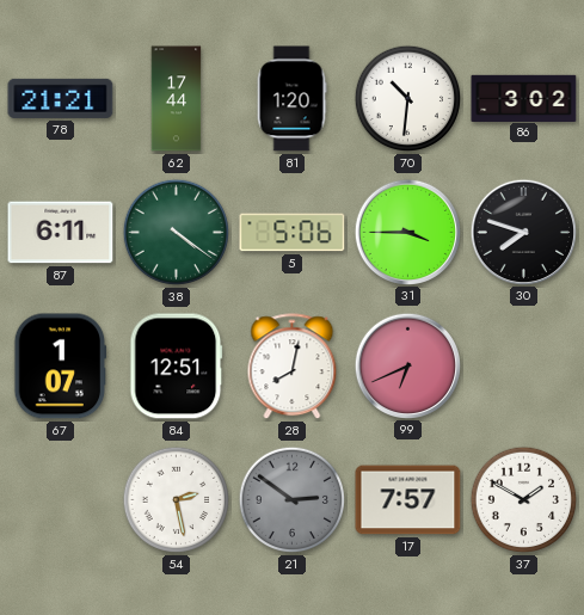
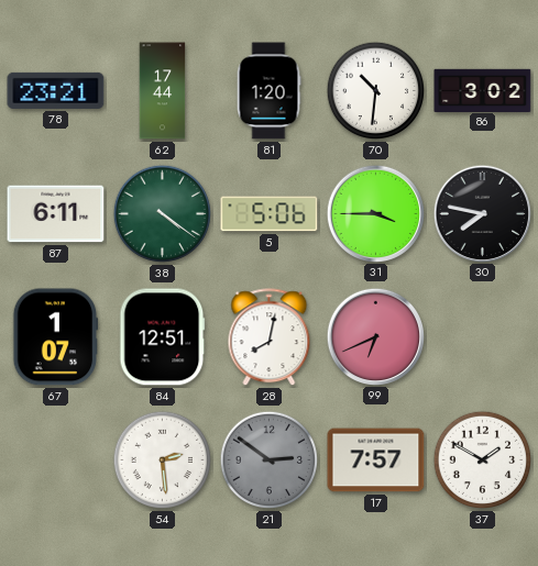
78: 21:21 -> 23:21 (56, 90)
30: 7:48 -> 7:47 (482, 213)
54: 2:28 -> 2:29 (163, 460)
